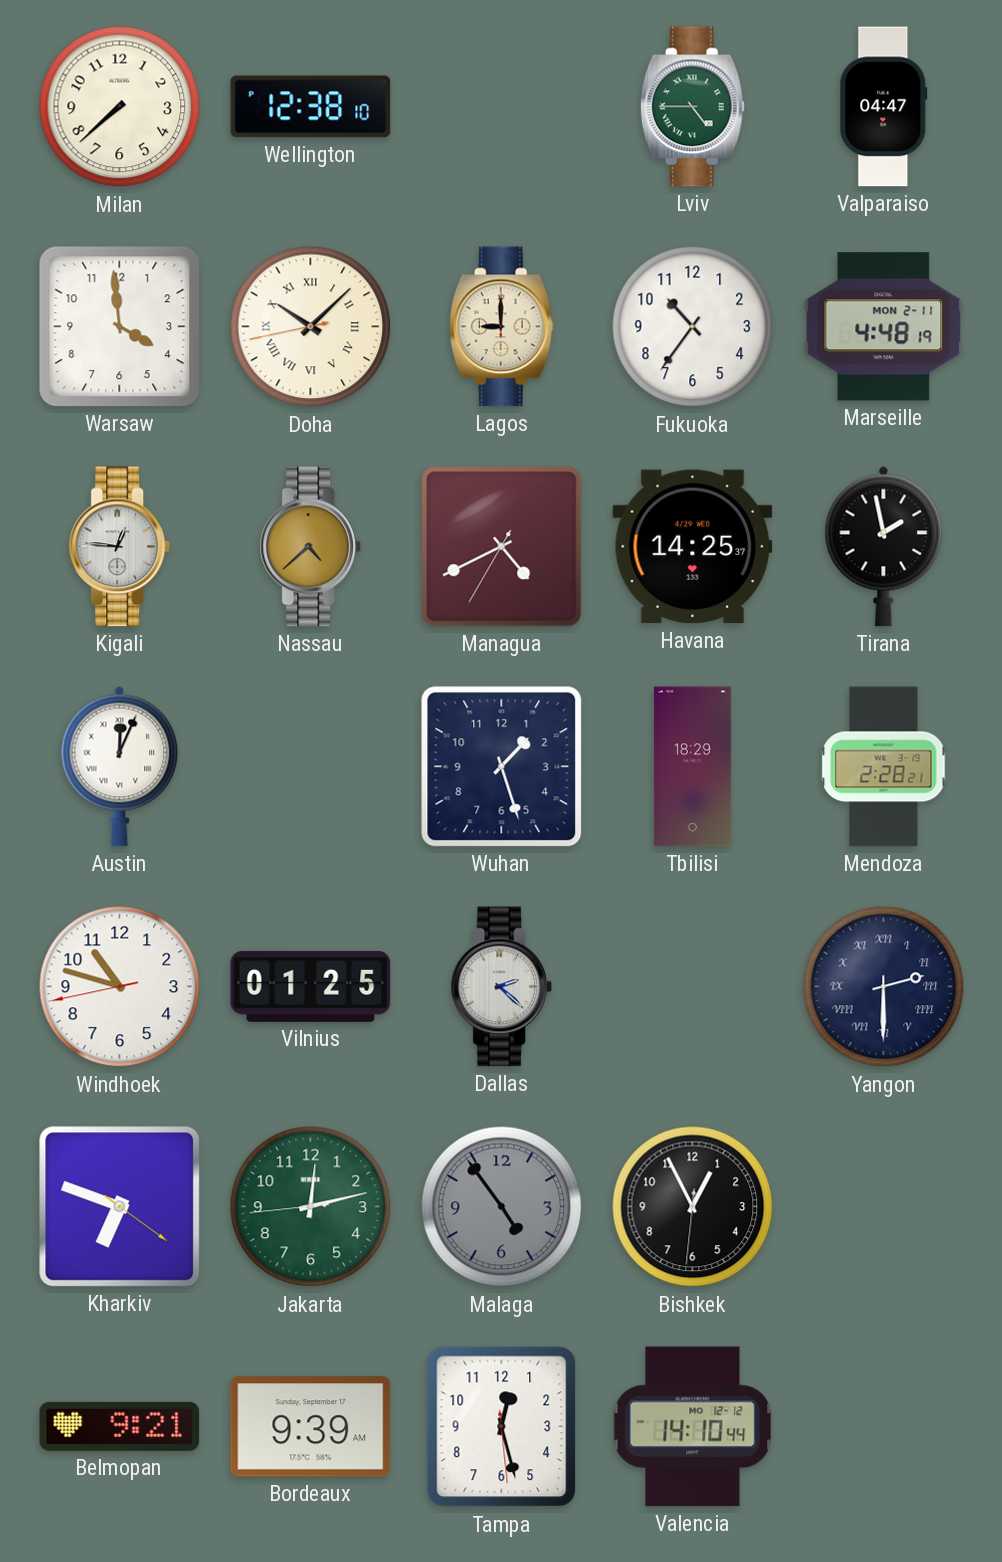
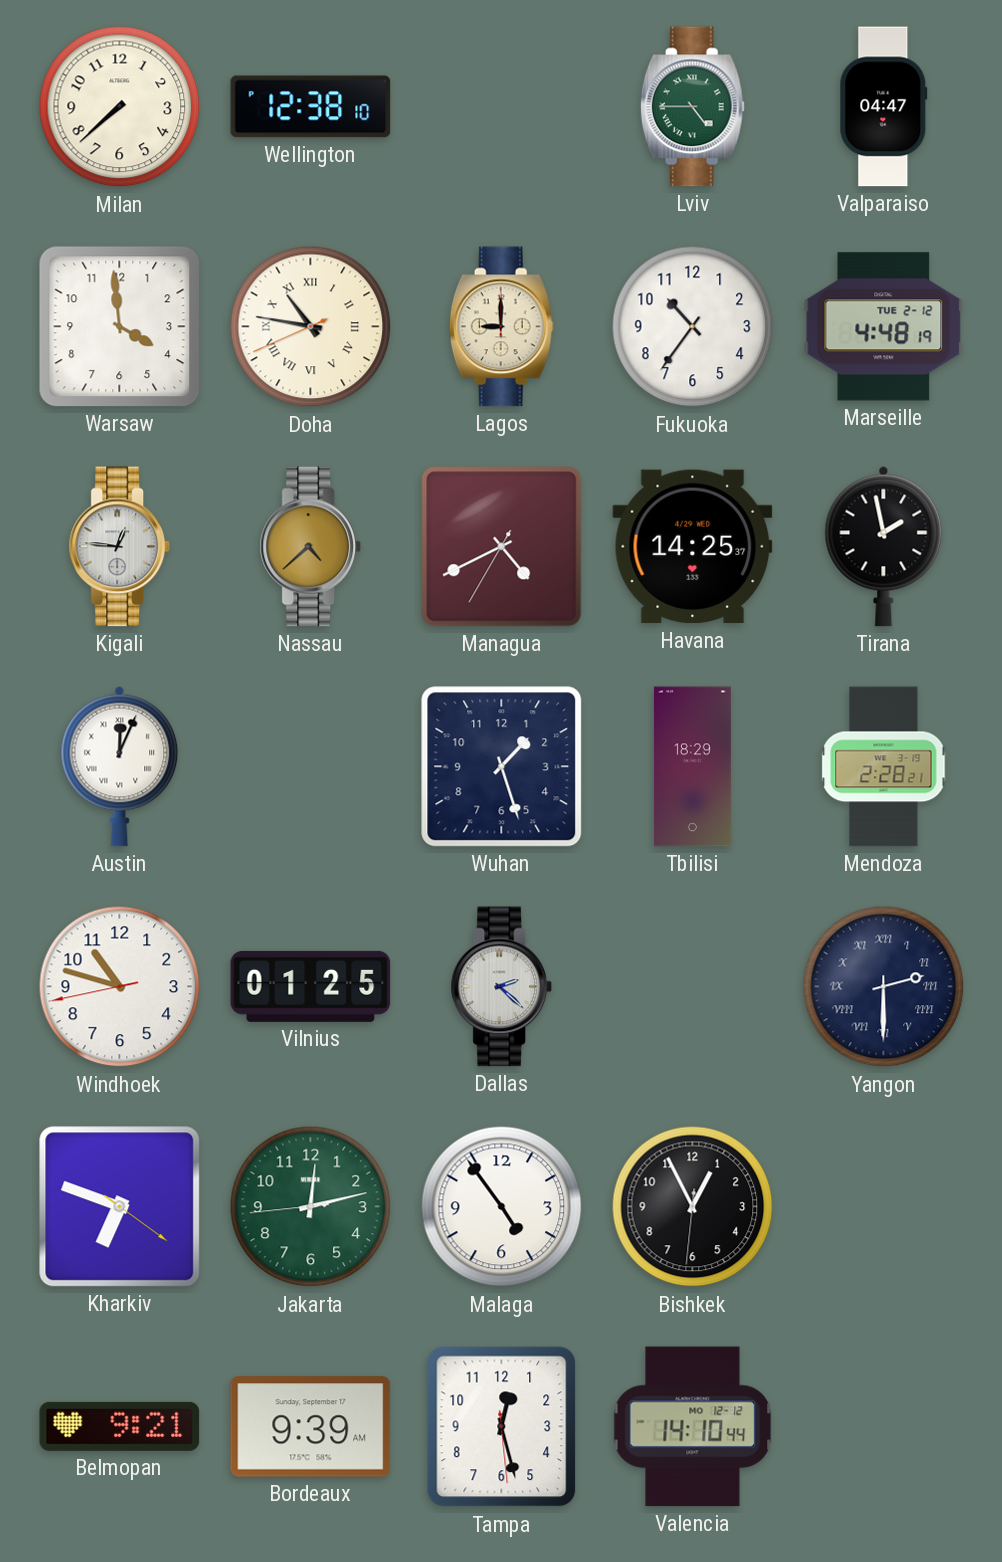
Doha: 10:07 -> 10:46 (311, 327)
Marseille date: MON 2-11 -> TUE 2-12 (884, 327)
Malaga dial: grey -> white (502, 1207)
